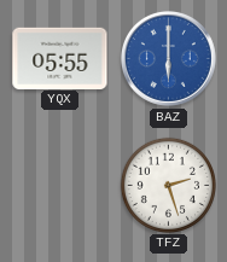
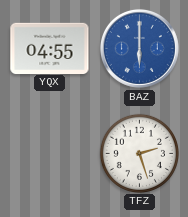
YQX: 05:55 -> 04:55 (50, 48)
